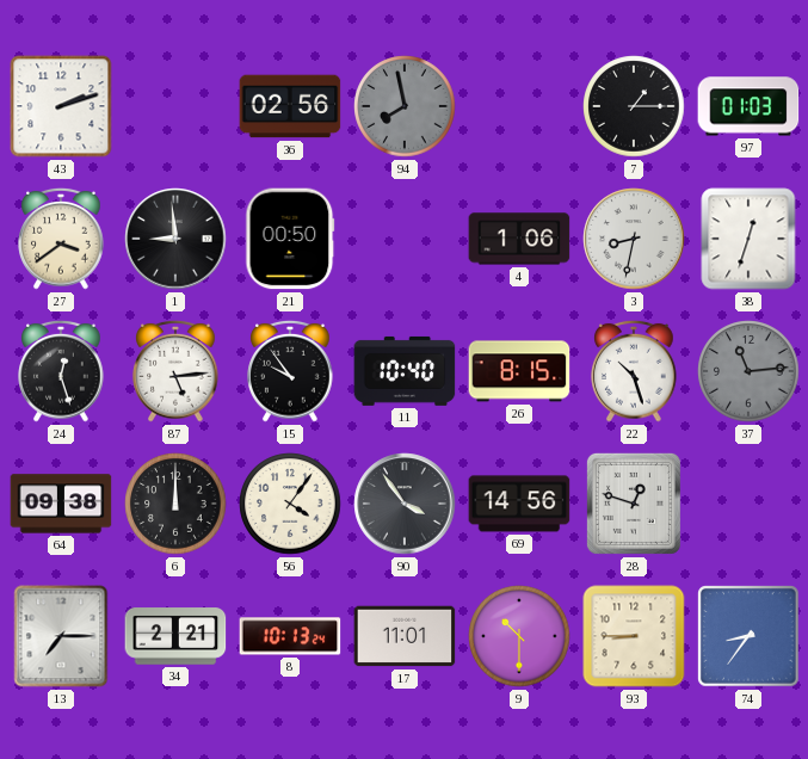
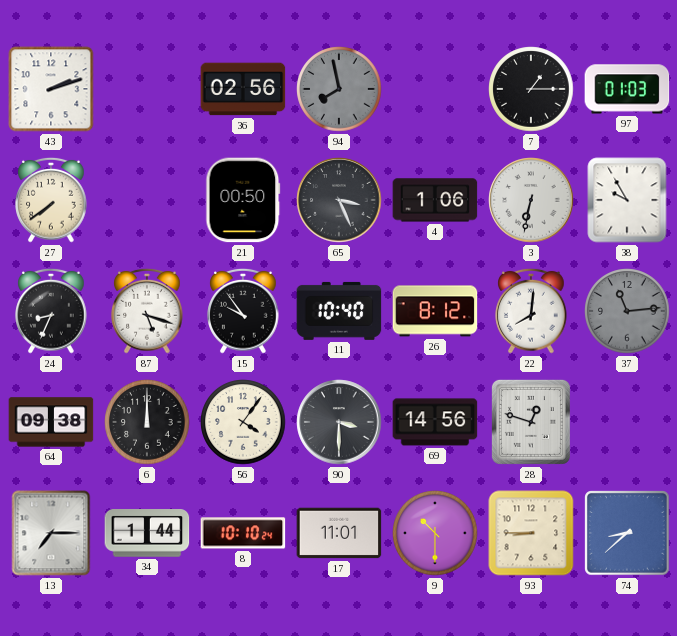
27: 3:39 -> 7:39 (51, 200)
1: 8:59 -> none (175, 239)
65: none -> 3:26 (339, 200)
3: 8:32 -> 6:32 (531, 200)
38: 12:33 -> 9:55 (627, 200)
24: 12:27 -> 8:34 (51, 311)
87: 5:14 -> 5:18 (147, 311)
26: 8:15 -> 8:12 (435, 311)
22: 10:27 -> 8:01 (531, 311)
90: 3:54 -> 3:30 (339, 422)
34: 2:21 -> 1:44 (147, 533)
8: 10:13 -> 10:10 (243, 533)
74: 8:36 -> 8:38 (627, 533)
